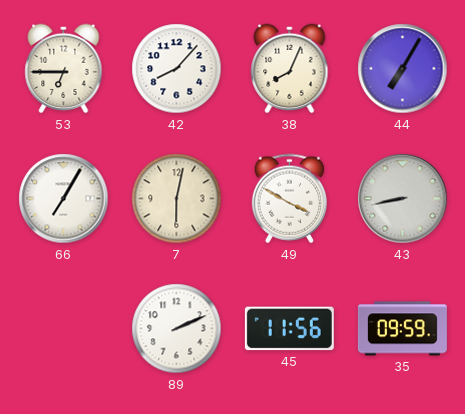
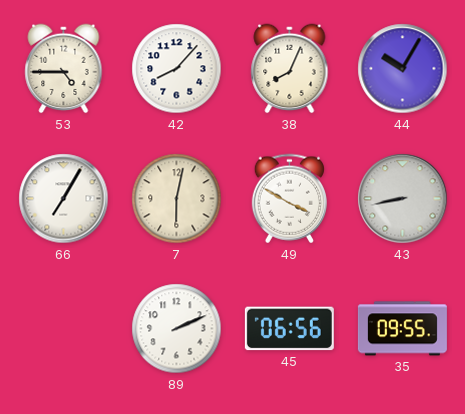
53: 6:45 -> 4:45 (64, 69)
44: 7:05 -> 10:05 (403, 69)
45: 11:56 -> 06:56 (289, 329)
35: 09:59 -> 09:55 (402, 329)
